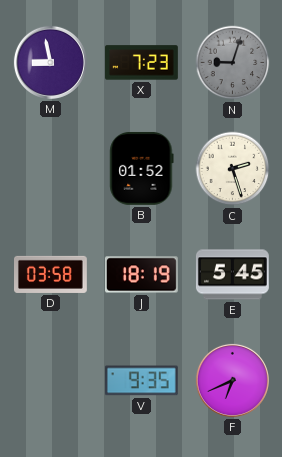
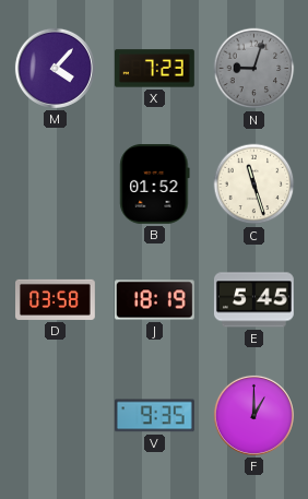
M: 8:58 -> 4:07 (55, 68)
C: 2:27 -> 11:27 (254, 185)
F: 6:41 -> 1:00 (253, 415)
